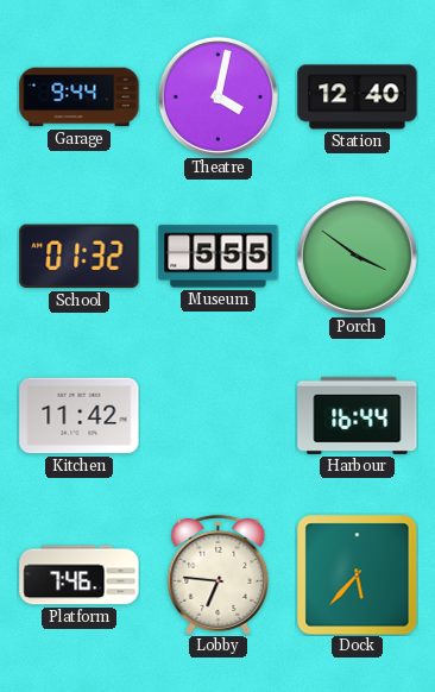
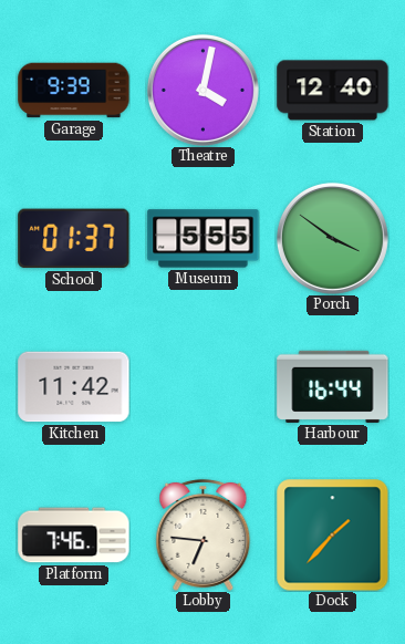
Garage: 9:44 -> 9:39 (74, 91)
School: 01:32 -> 01:37 (74, 239)
Dock: 5:37 -> 1:37 (332, 534)
